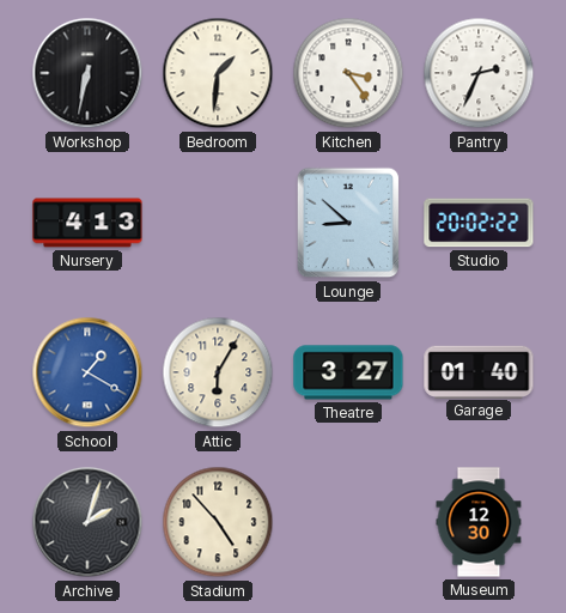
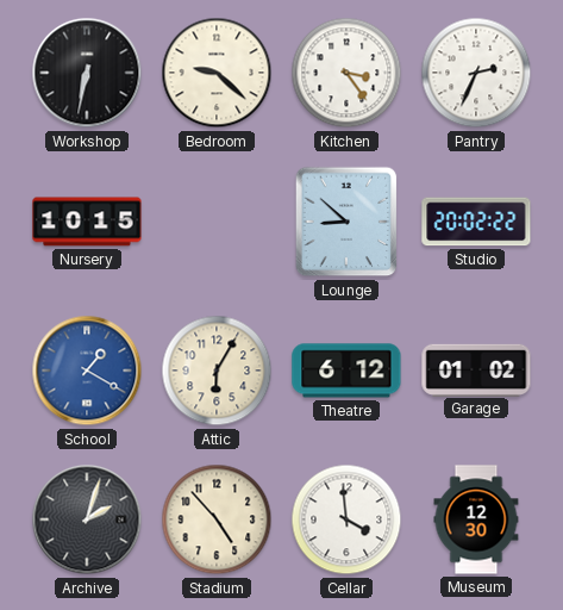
Bedroom: 1:31 -> 9:22 (217, 73)
Nursery: 4:13 -> 10:15 (87, 222)
Theatre: 3:27 -> 6:12 (346, 371)
Garage: 01:40 -> 01:02 (476, 369)
Cellar: none -> 3:59 (346, 519)
